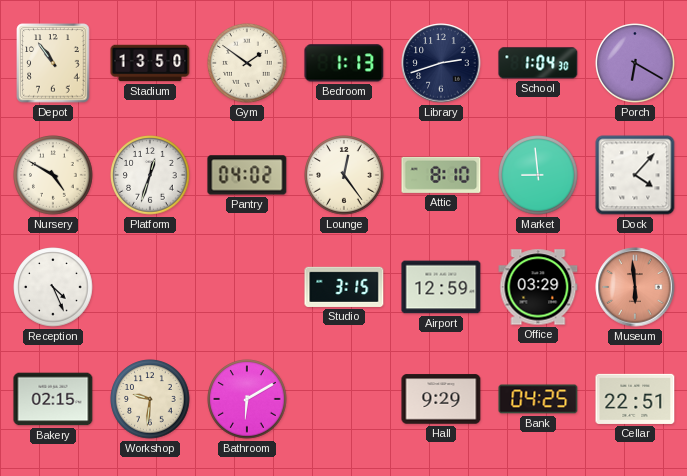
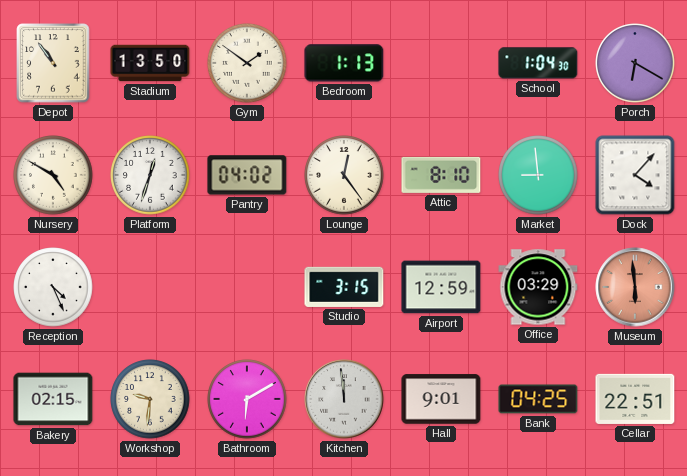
Library: 2:42 -> none (441, 63)
Kitchen: none -> 11:59 (344, 399)
Hall: 9:29 -> 9:01 (441, 399)
